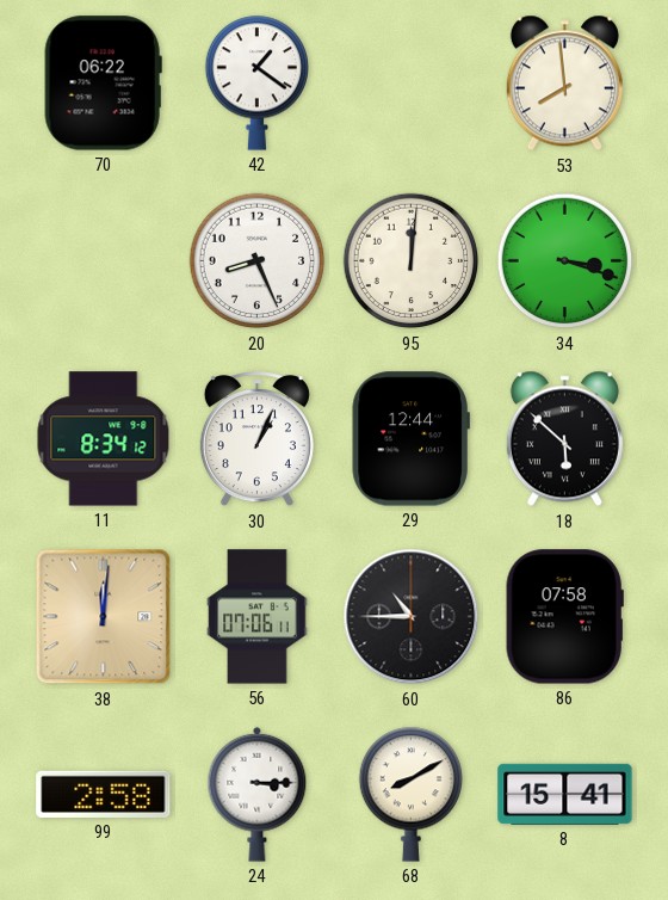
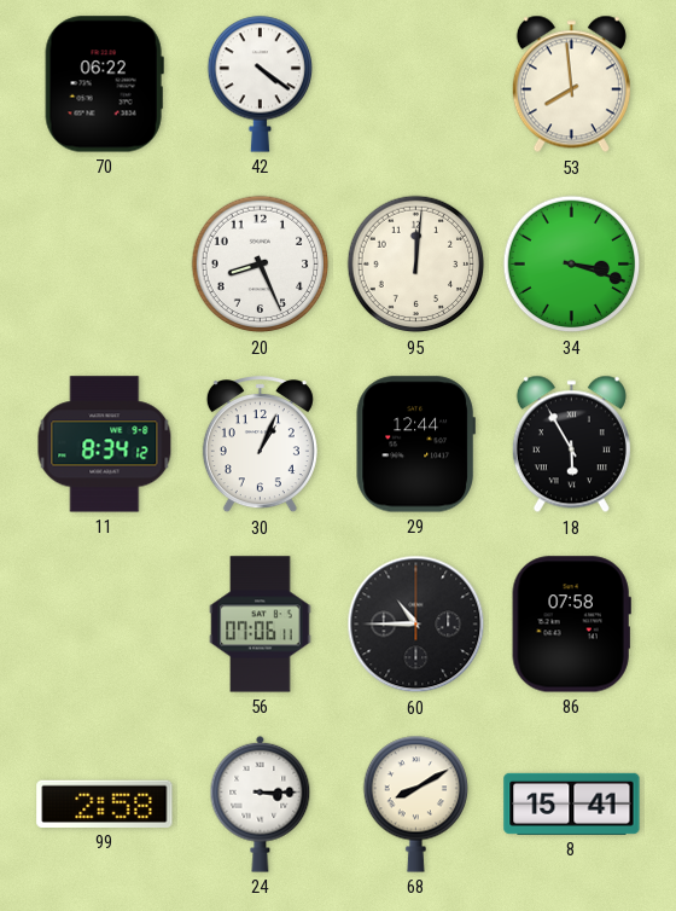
42: 1:21 -> 4:21 (260, 83)
18: 5:52 -> 5:55 (571, 445)
38: 12:01 -> none (104, 617)
